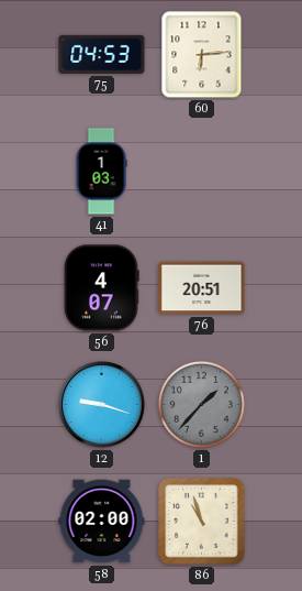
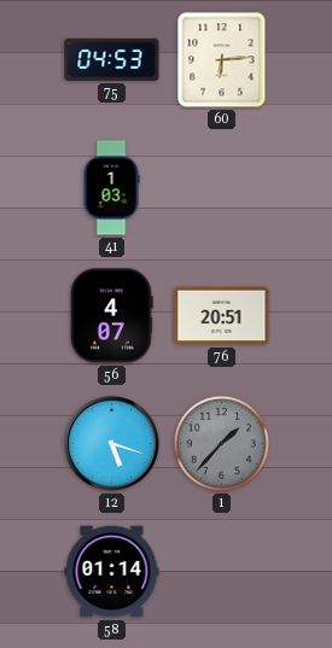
12: 9:18 -> 5:18 (112, 444)
58: 02:00 -> 01:14 (112, 572)
86: 10:57 -> none (202, 522)
